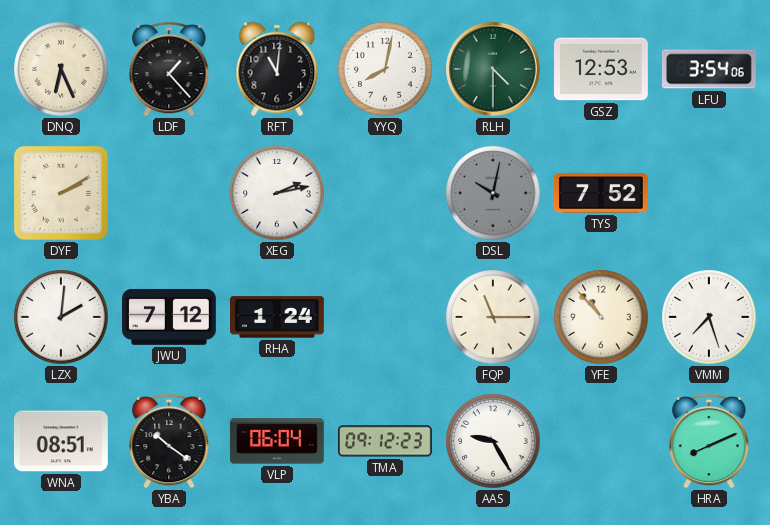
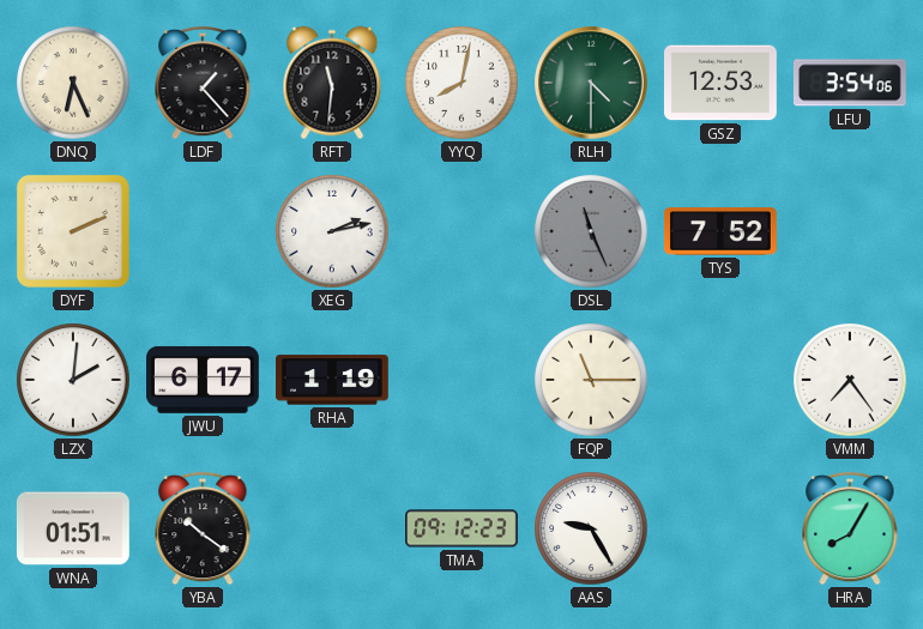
RFT: 11:01 -> 11:31 (332, 83)
DYF: 2:10 -> 2:11 (73, 231)
DSL: 10:02 -> 11:26 (591, 231)
JWU: 7:12 -> 6:17 (204, 380)
RHA: 1:24 -> 1:19 (333, 380)
YFE: 10:53 -> none (601, 317)
VMM: 7:27 -> 7:24 (850, 380)
WNA: 08:51 -> 01:51 (73, 528)
VLP: 06:04 -> none (278, 441)
HRA: 8:11 -> 8:05 (850, 528)
